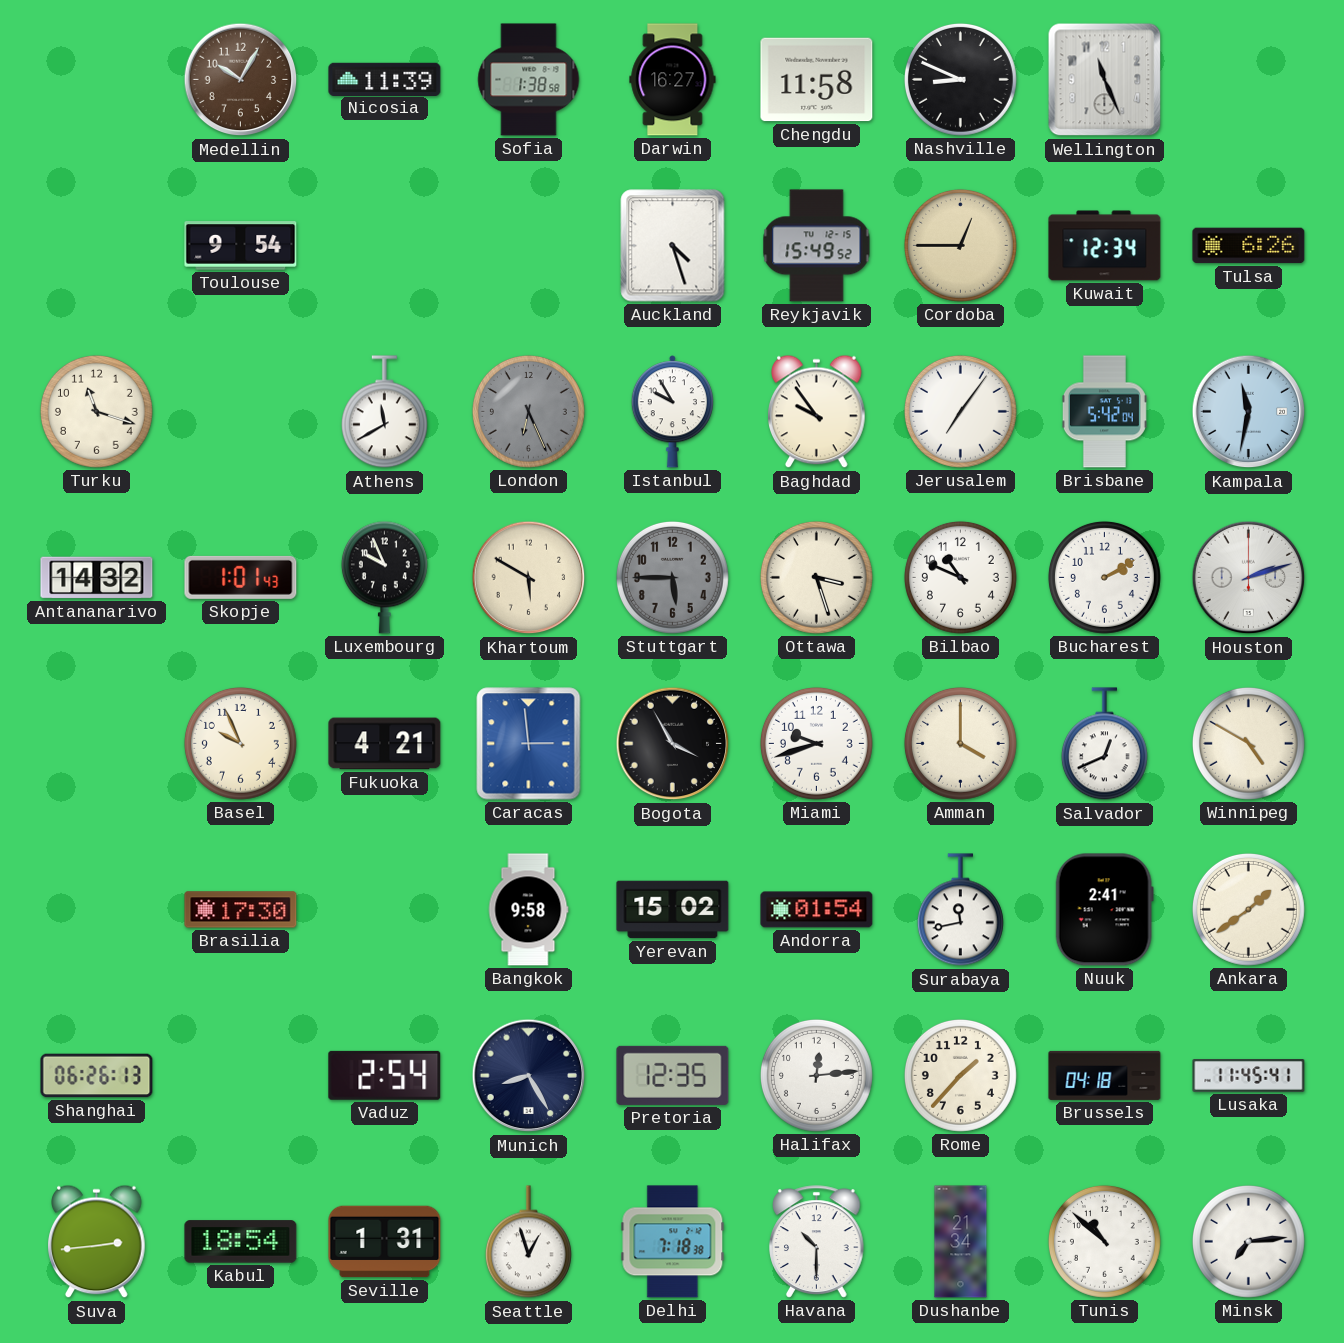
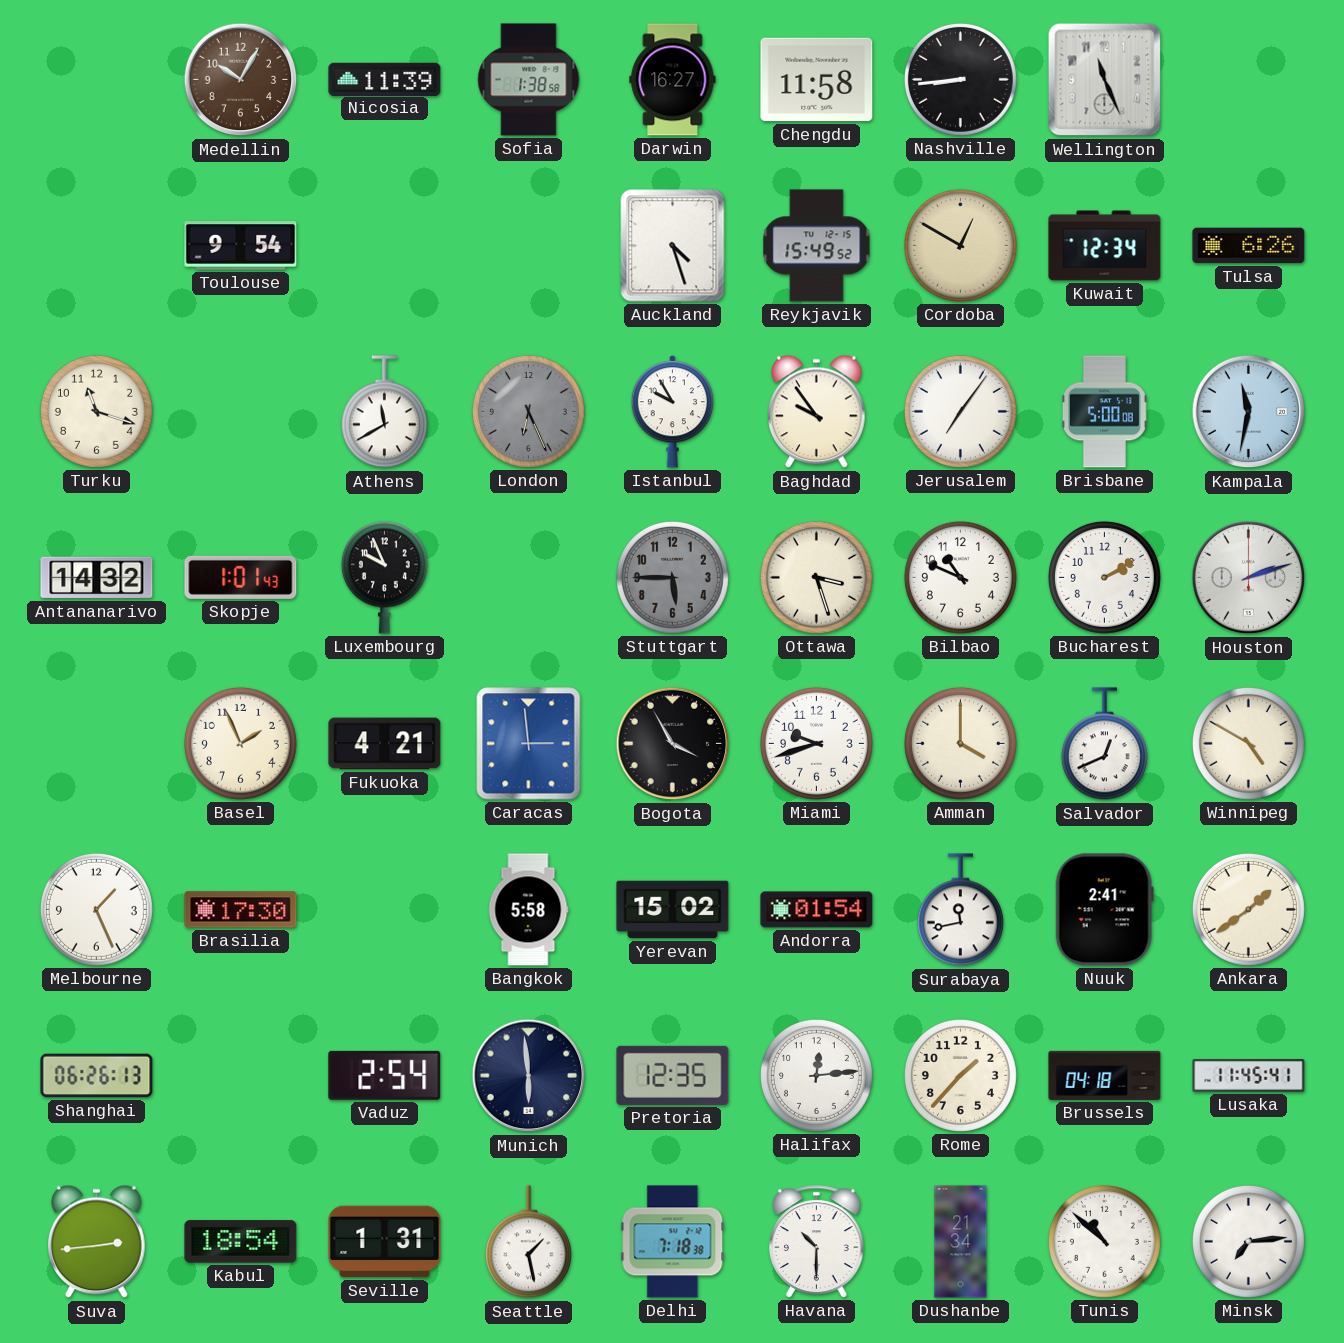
Nashville: 8:49 -> 8:44 (960, 79)
Cordoba: 12:45 -> 12:50 (960, 245)
Brisbane: 5:42 -> 5:00 (1104, 412)
Khartoum: 5:50 -> none (529, 578)
Basel: 9:56 -> 1:56 (240, 743)
Melbourne: none -> 1:26 (96, 909)
Bangkok: 9:58 -> 5:58 (528, 910)
Munich: 8:25 -> 5:59 (529, 1076)
Seattle: 12:57 -> 1:28 (528, 1242)
